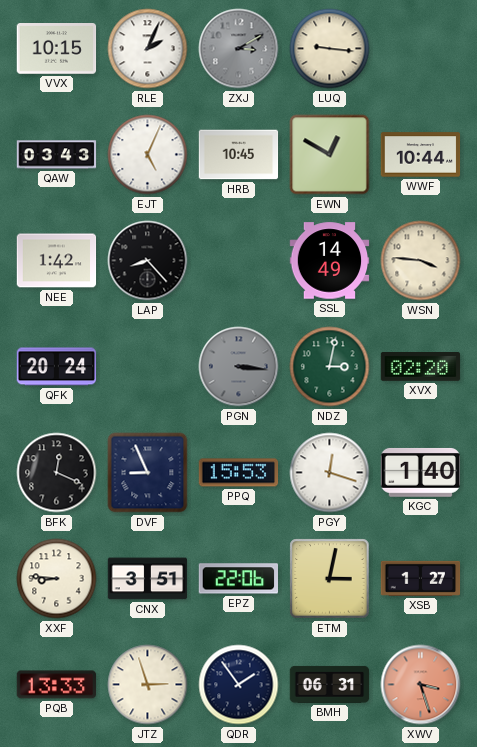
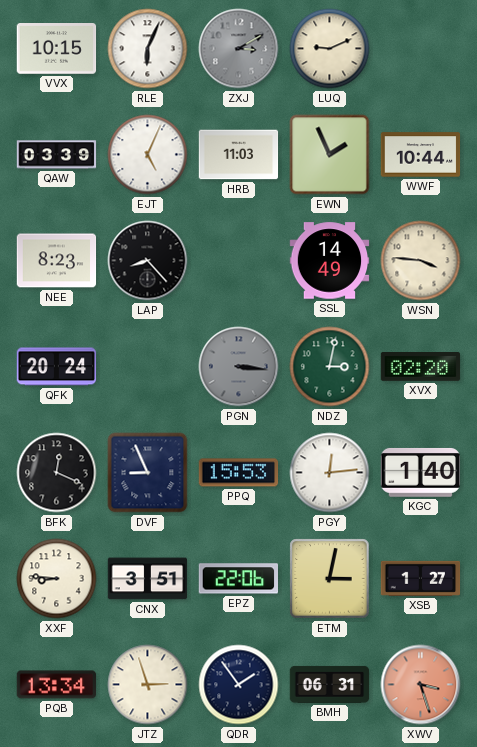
RLE: 2:04 -> 6:04 (148, 49)
LUQ: 9:16 -> 9:11 (330, 49)
QAW: 03:43 -> 03:39 (57, 155)
HRB: 10:45 -> 11:03 (239, 155)
EWN: 12:50 -> 1:56 (330, 155)
NEE: 1:42 -> 8:23 (57, 261)
PGY: 12:18 -> 12:14 (330, 473)
PQB: 13:33 -> 13:34 (57, 685)
